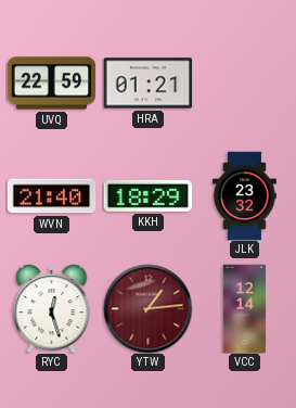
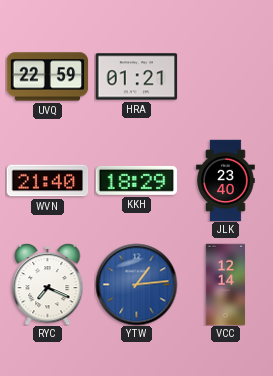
JLK: 23:32 -> 23:40 (226, 180)
RYC: 12:27 -> 7:19 (48, 285)
YTW dial: burgundy -> blue (136, 284)
